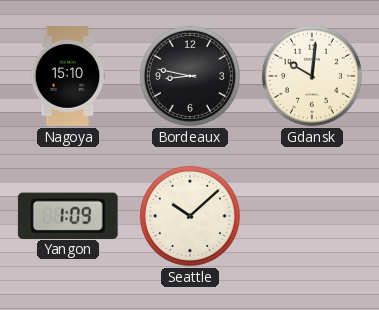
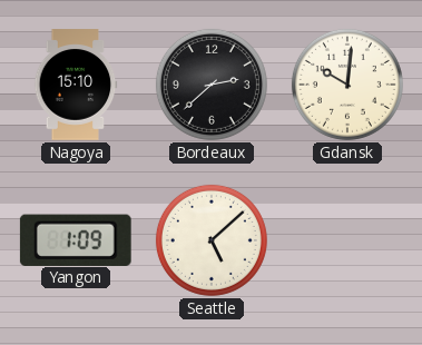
Bordeaux: 8:47 -> 2:38 (212, 85)
Seattle: 10:08 -> 5:08 (212, 240)
